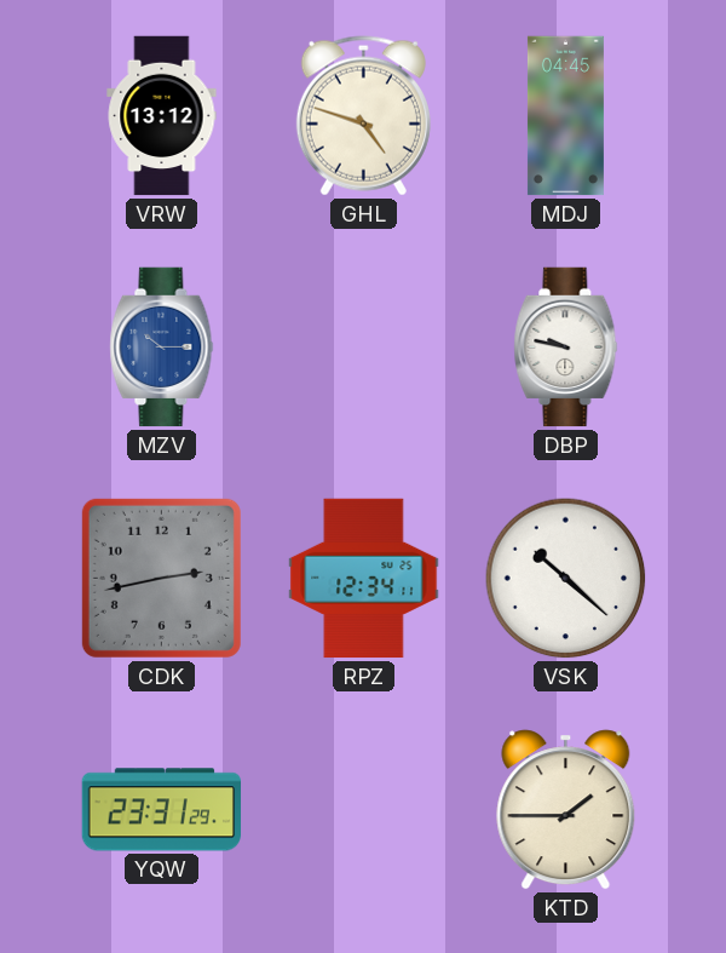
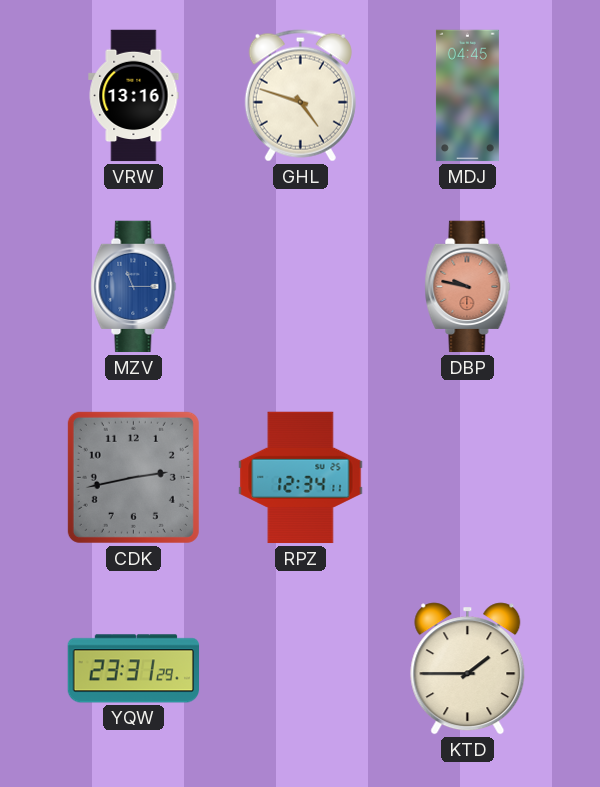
VRW: 13:12 -> 13:16 (134, 96)
MZV: 10:15 -> 11:15 (134, 287)
DBP dial: white -> salmon (468, 287)
VSK: 10:22 -> none (566, 579)
